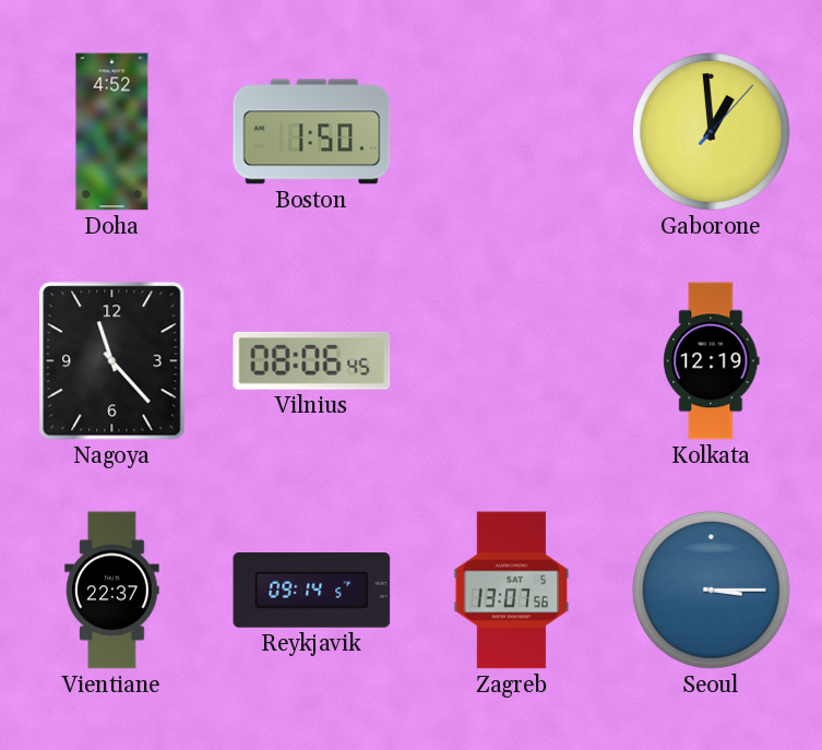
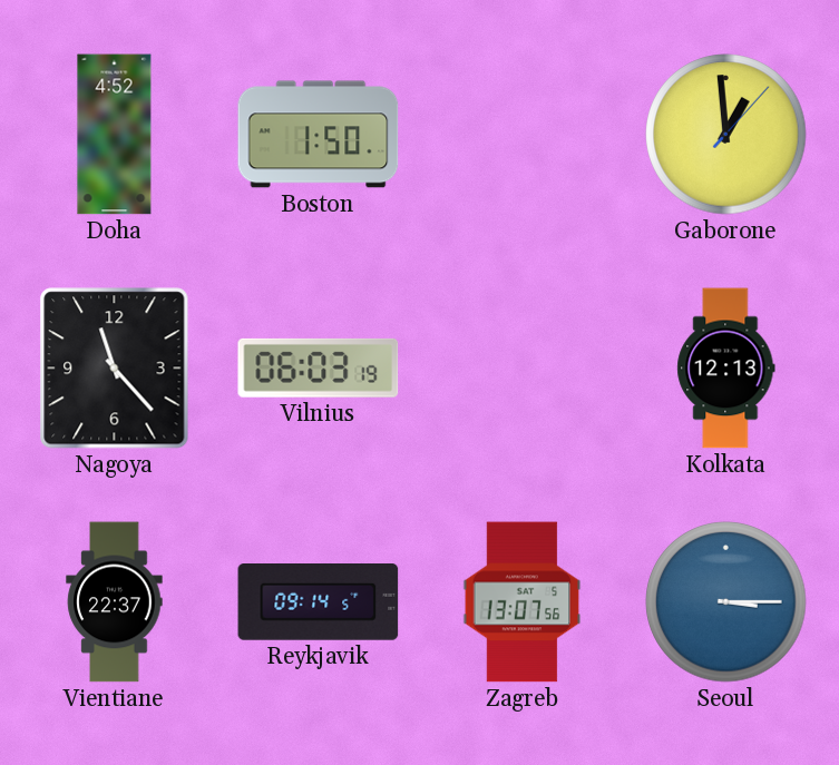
Vilnius: 08:06 -> 06:03 (319, 367)
Kolkata: 12:19 -> 12:13 (726, 369)
